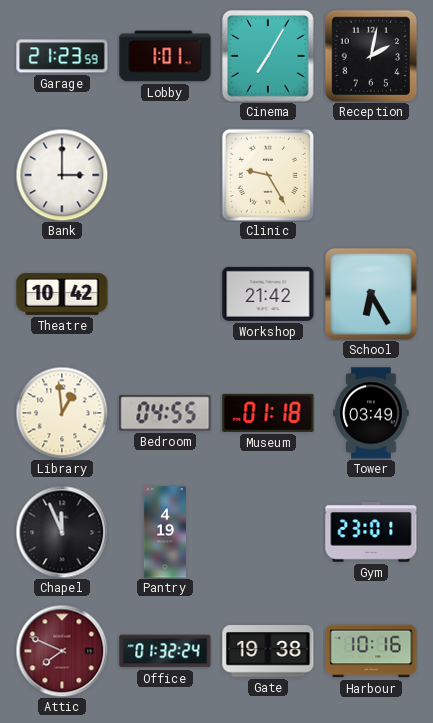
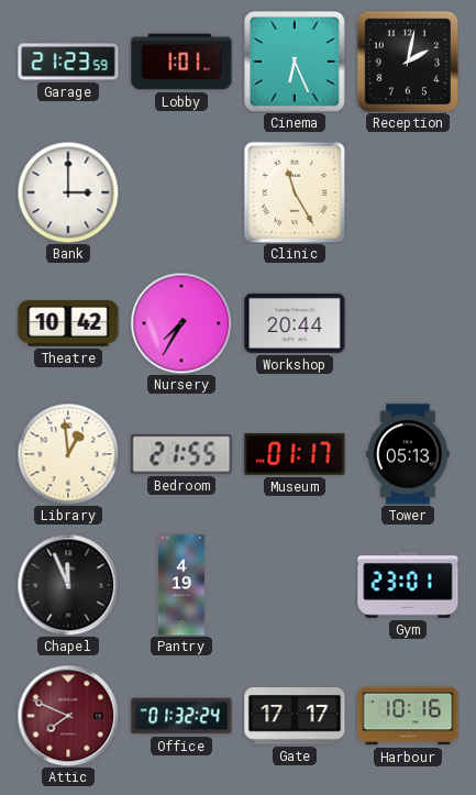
Cinema: 7:05 -> 6:26 (295, 62)
Clinic: 9:25 -> 11:25 (295, 192)
Nursery: none -> 7:35 (181, 323)
Workshop: 21:42 -> 20:44 (295, 323)
School: 6:25 -> none (371, 294)
Bedroom: 04:55 -> 21:55 (181, 454)
Museum: 01:18 -> 01:17 (295, 454)
Tower: 03:49 -> 05:13 (408, 454)
Gate: 19:38 -> 17:17 (295, 716)
